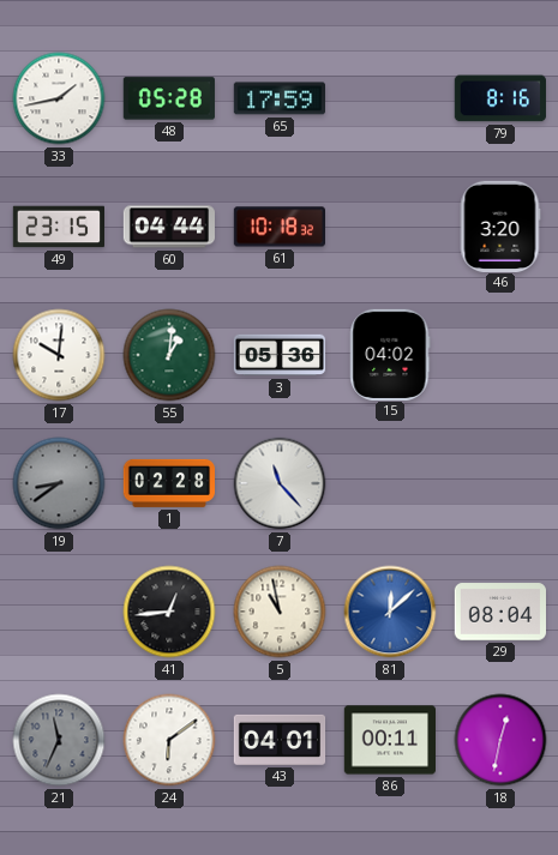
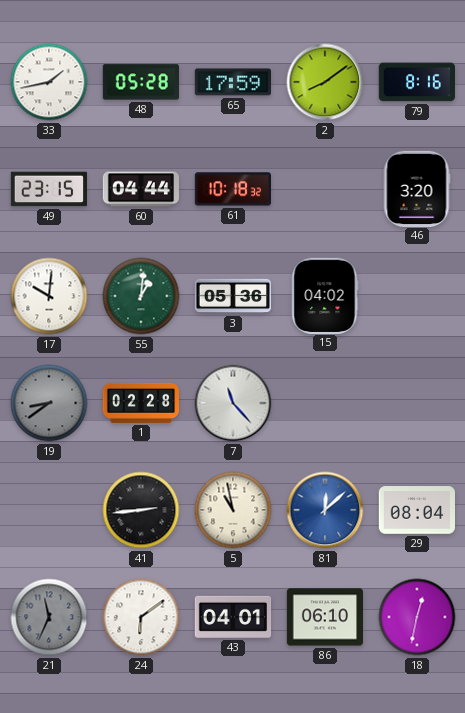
2: none -> 8:09 (325, 82)
41: 12:44 -> 2:44 (141, 510)
86: 00:11 -> 06:10 (324, 617)
